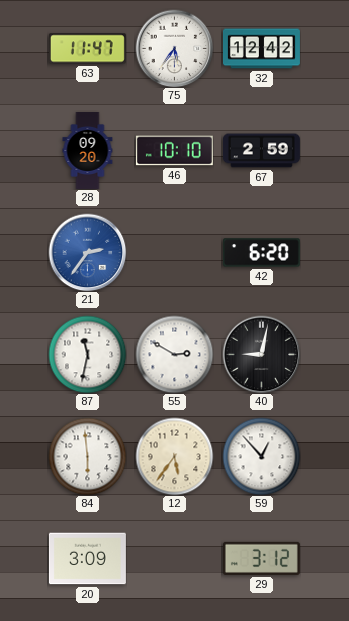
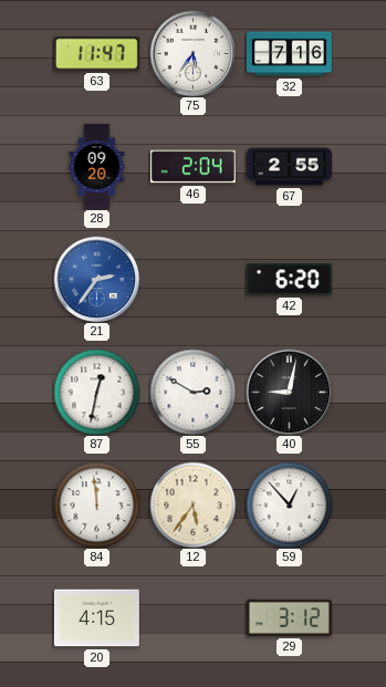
32: 12:42 -> 7:16 (289, 54)
46: 10:10 -> 2:04 (192, 167)
67: 2:59 -> 2:55 (289, 167)
87: 11:32 -> 12:32 (96, 392)
84: 5:59 -> 11:59 (96, 504)
20: 3:09 -> 4:15 (96, 618)
